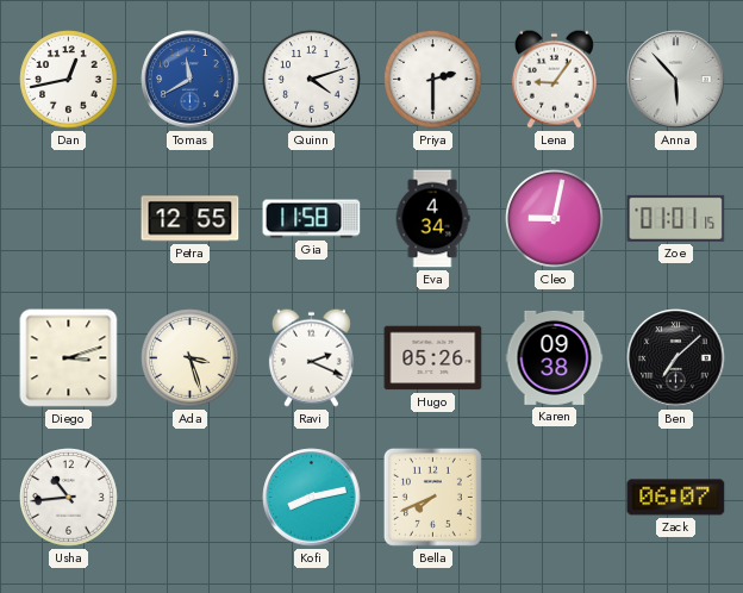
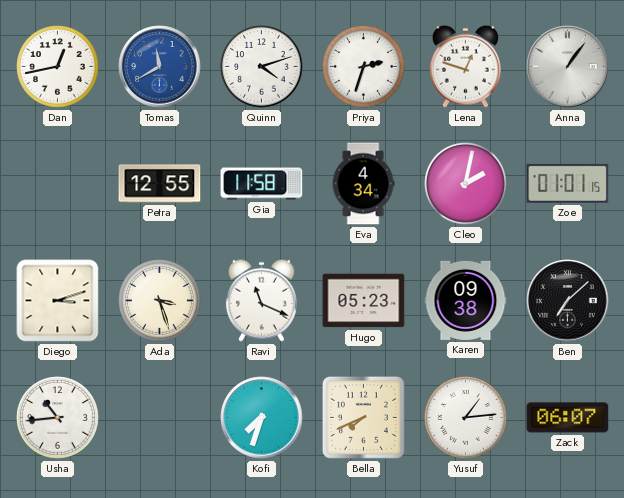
Priya: 2:30 -> 2:33 (364, 67)
Lena: 9:06 -> 12:48 (465, 66)
Anna: 5:53 -> 1:06 (568, 67)
Cleo: 9:02 -> 2:02 (466, 184)
Ravi: 2:19 -> 11:19 (261, 300)
Hugo: 05:26 -> 05:23 (364, 301)
Kofi: 8:13 -> 7:33 (262, 418)
Yusuf: none -> 1:14 (466, 418)
